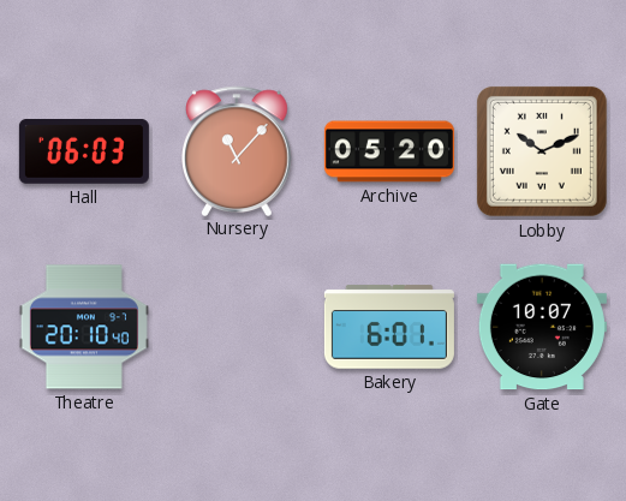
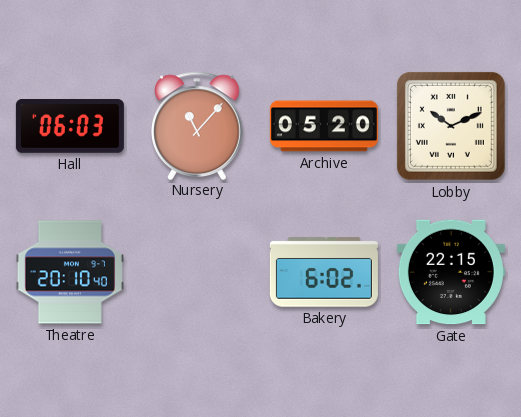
Bakery: 6:01 -> 6:02 (324, 272)
Gate: 10:07 -> 22:15 (451, 272)
